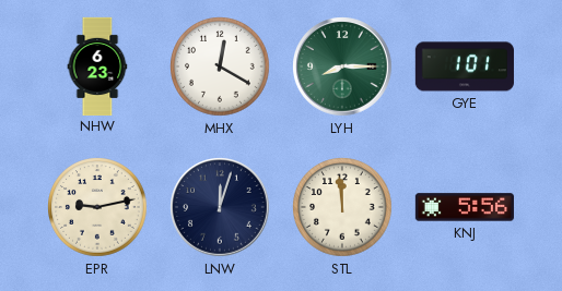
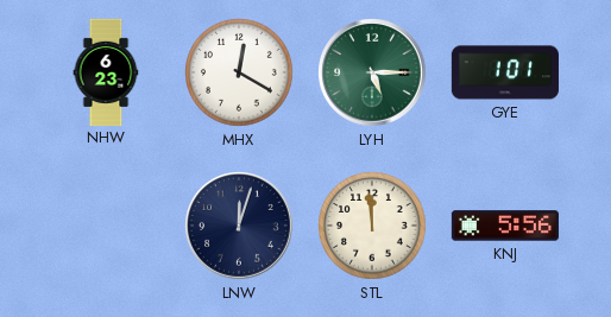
LYH: 8:15 -> 5:15 (373, 74)
EPR: 9:13 -> none (97, 207)
